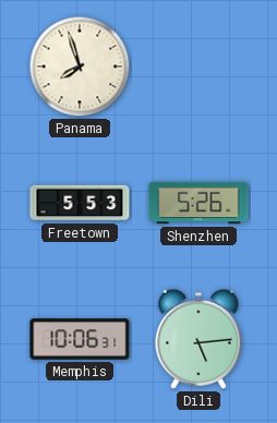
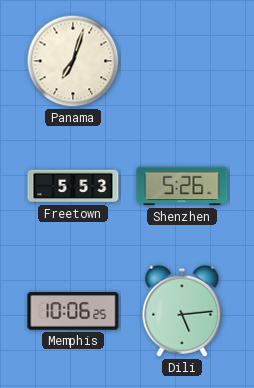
Panama: 7:57 -> 7:03 (73, 61)
Memphis: 10:06:31 -> 10:06:25 (73, 311)
